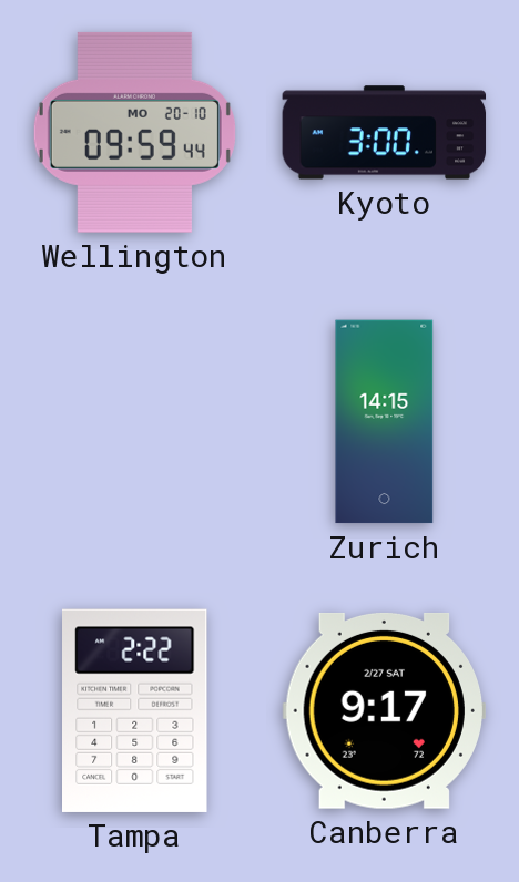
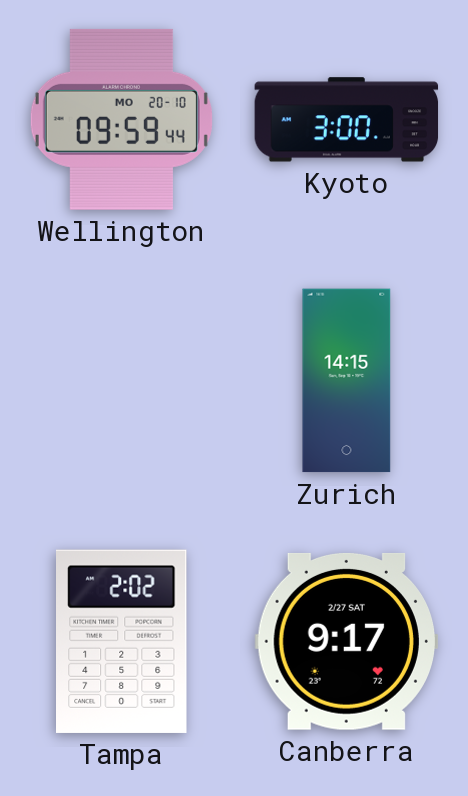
Tampa: 2:22 -> 2:02 (122, 641)
